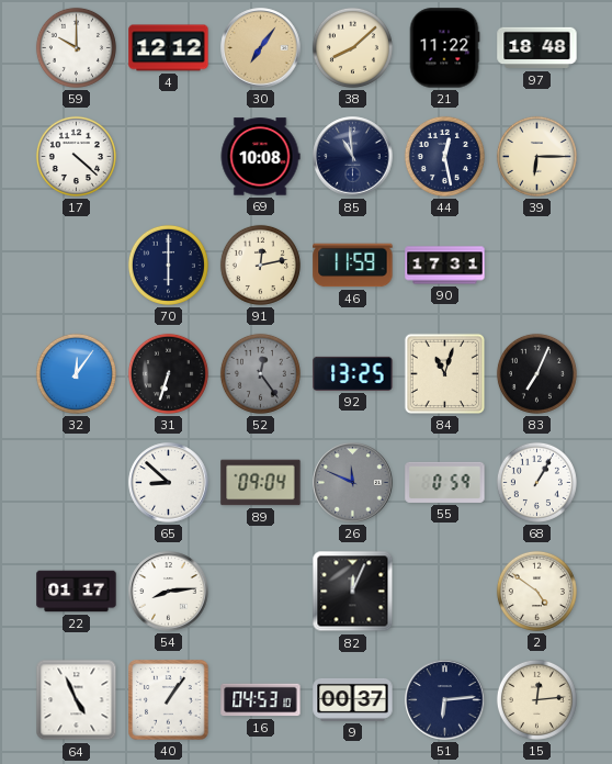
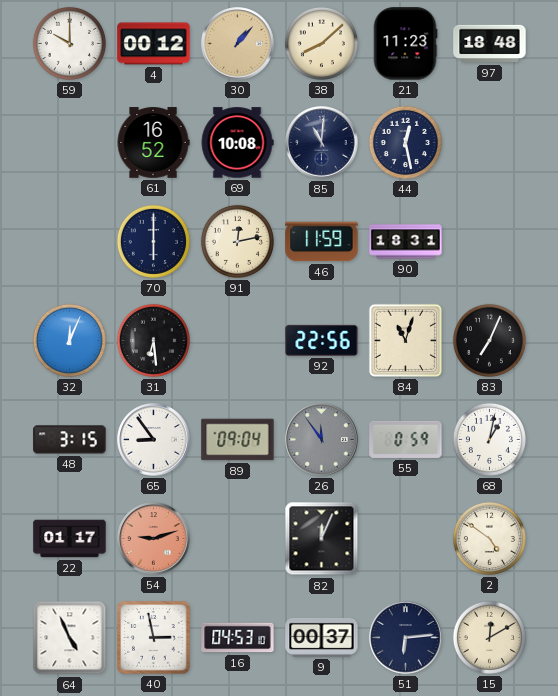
4: 12:12 -> 00:12 (154, 44)
30: 7:06 -> 1:07 (238, 44)
21: 11:22 -> 11:23 (405, 44)
17: 4:22 -> none (76, 156)
61: none -> 16:52 (153, 143)
85: 10:59 -> 11:01 (322, 143)
39: 6:15 -> none (536, 156)
90: 17:31 -> 18:31 (406, 242)
32: 12:06 -> 12:04 (69, 340)
31: 6:33 -> 6:29 (153, 340)
52: 12:24 -> none (260, 373)
92: 13:25 -> 22:56 (322, 340)
48: none -> 3:15 (70, 440)
65: 8:52 -> 8:54 (154, 440)
26: 11:49 -> 11:54 (322, 440)
68: 1:05 -> 1:02 (489, 439)
54: 8:14 -> 9:12 (154, 539)
54 dial: white -> salmon (154, 539)
40: 1:06 -> 2:58 (154, 638)
15: 12:14 -> 12:10 (489, 637)
